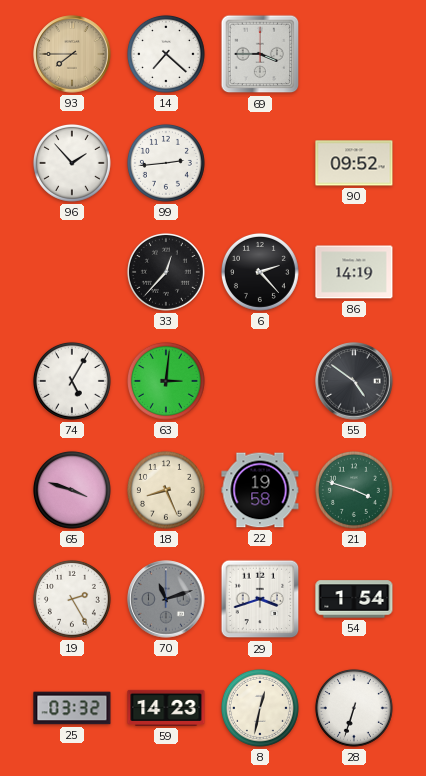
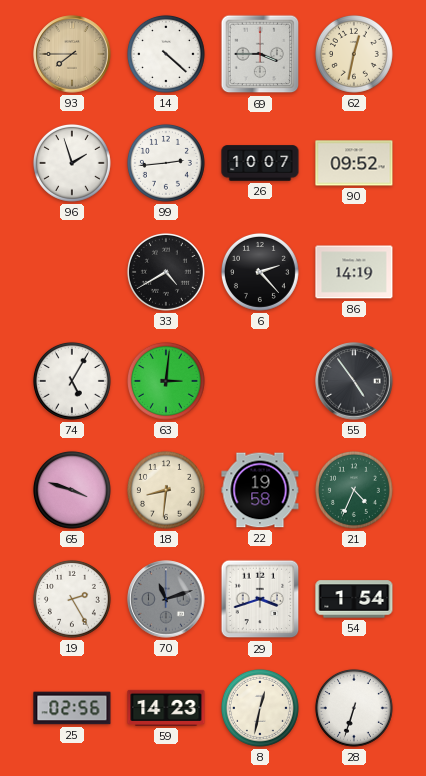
14: 7:22 -> 4:22 (166, 54)
62: none -> 12:32 (354, 54)
96: 1:53 -> 1:57 (72, 163)
26: none -> 10:07 (260, 163)
33: 12:37 -> 4:40 (166, 272)
55: 4:51 -> 4:54 (354, 381)
18: 8:26 -> 8:31 (166, 490)
21: 3:48 -> 4:34 (354, 490)
25: 03:32 -> 02:56 (72, 708)
